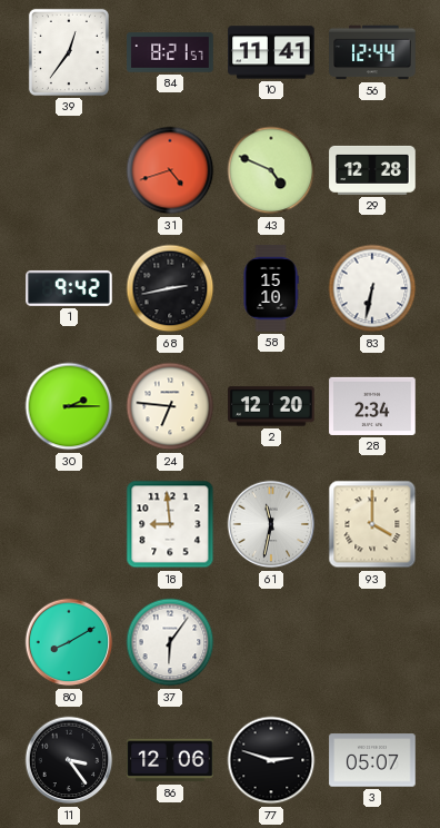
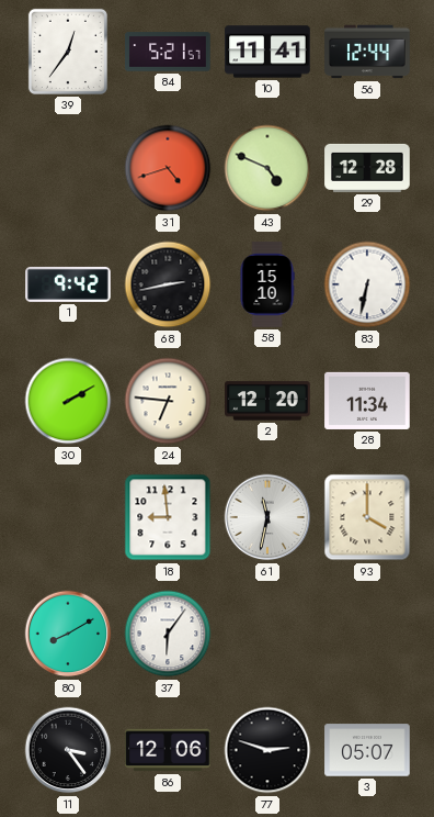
84: 8:21 -> 5:21 (168, 52)
30: 2:15 -> 2:10 (68, 401)
28: 2:34 -> 11:34 (367, 401)
